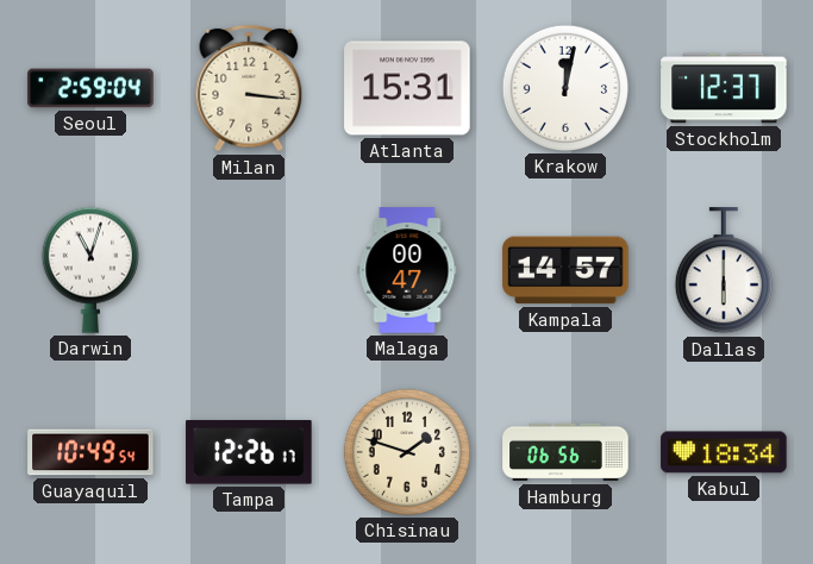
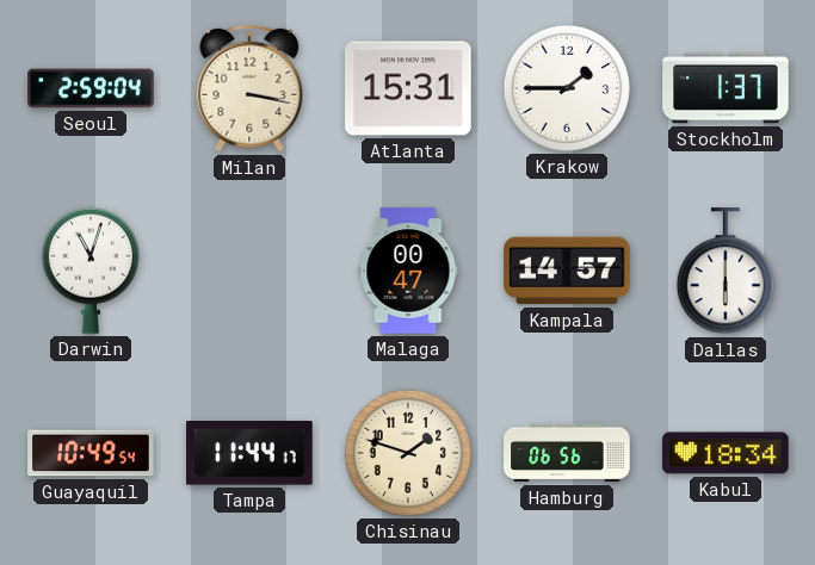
Milan: 3:16 -> 3:17 (249, 88)
Krakow: 12:02 -> 1:45 (567, 88)
Stockholm: 12:37 -> 1:37 (726, 88)
Tampa: 12:26 -> 11:44 (249, 453)
